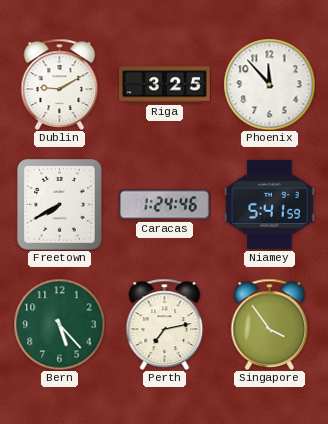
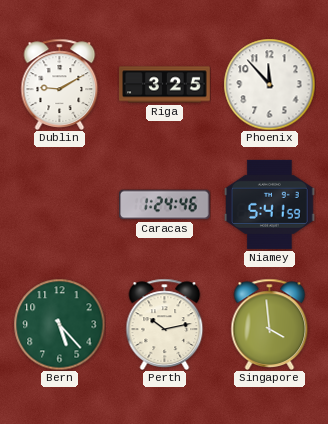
Freetown: 7:40 -> none (60, 204)
Perth: 7:13 -> 10:13 (165, 324)
Singapore: 3:54 -> 3:59 (270, 324)
